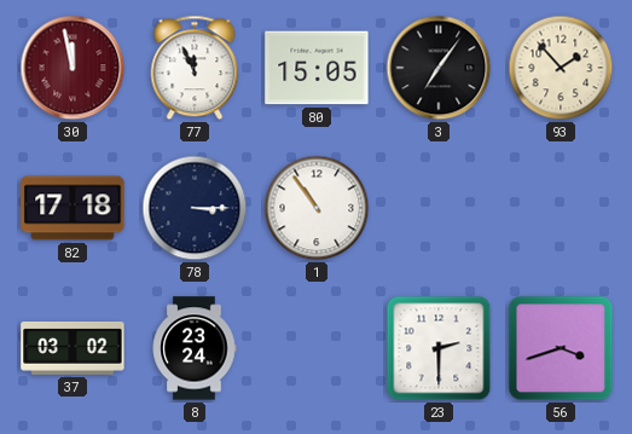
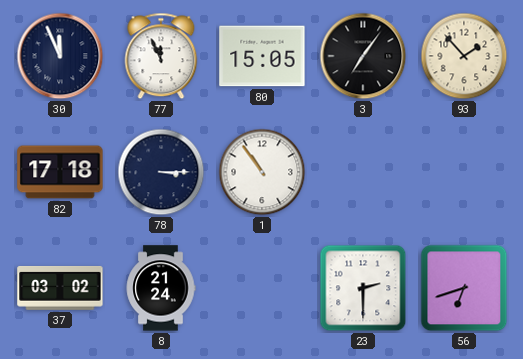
30: 11:58 -> 11:56 (60, 56)
30 dial: burgundy -> navy (60, 56)
8: 23:24 -> 21:24 (161, 288)
56: 3:42 -> 6:42 (464, 288)
